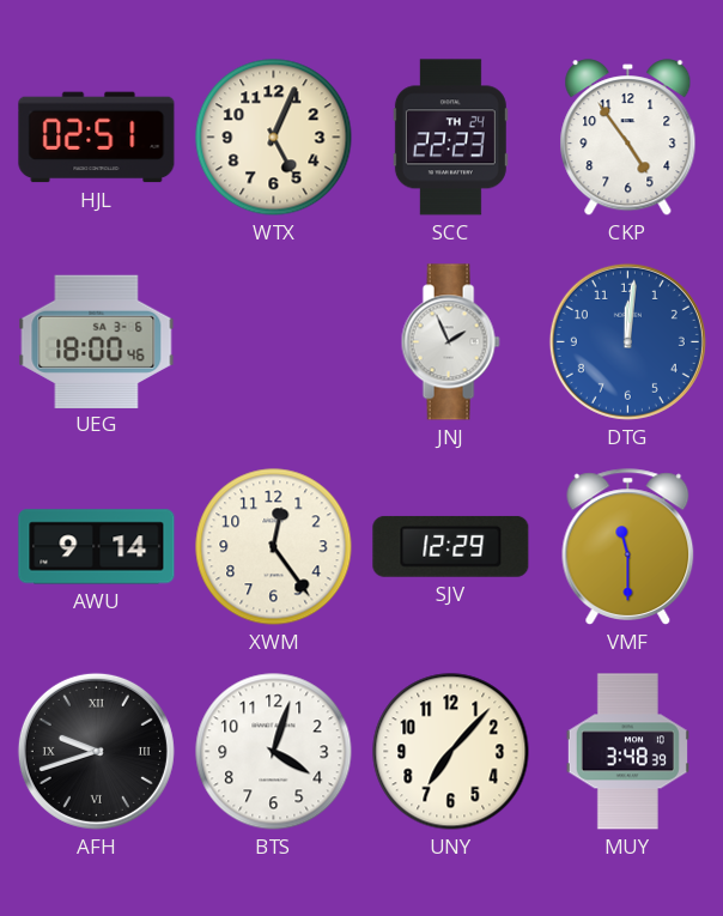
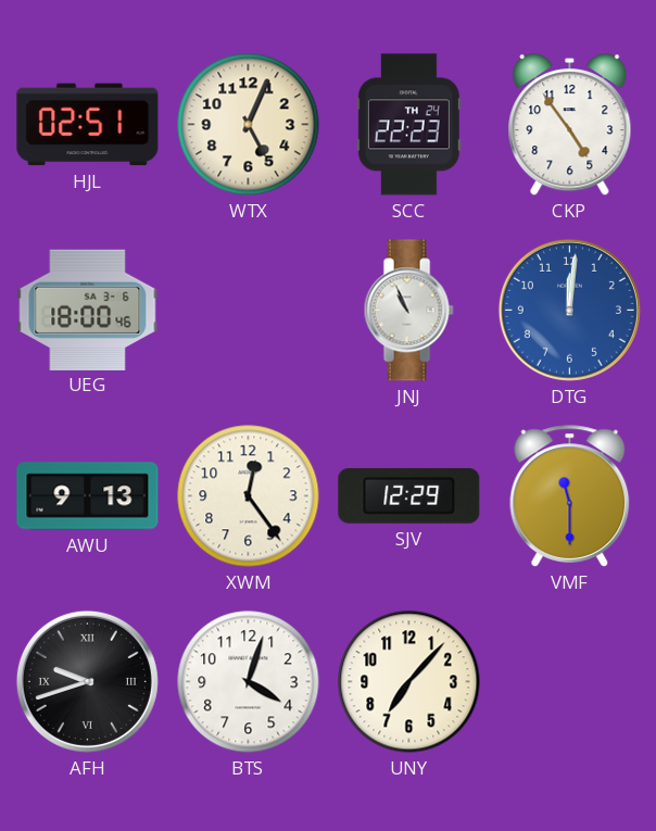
JNJ: 1:56 -> 10:56 (408, 311)
AWU: 9:14 -> 9:13 (88, 496)
MUY: 3:48 -> none (627, 752)
